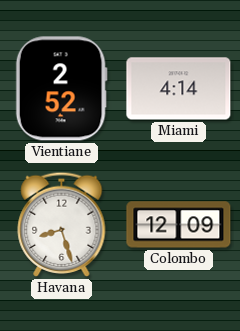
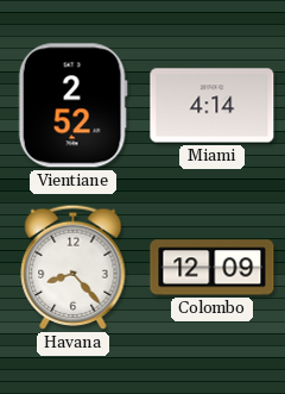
Havana: 8:27 -> 8:23 (74, 267)
